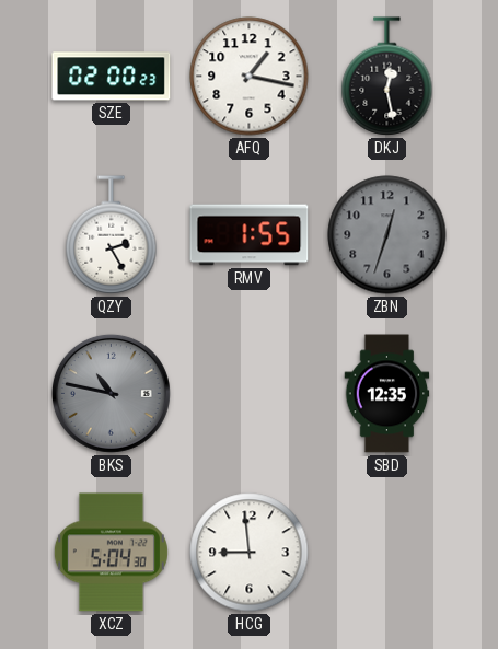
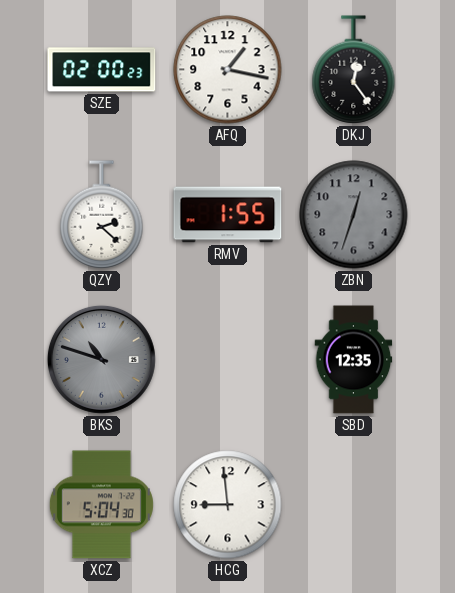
DKJ: 12:28 -> 12:24 (354, 70)
QZY: 2:25 -> 2:22 (102, 215)
BKS: 10:47 -> 10:48 (101, 359)
